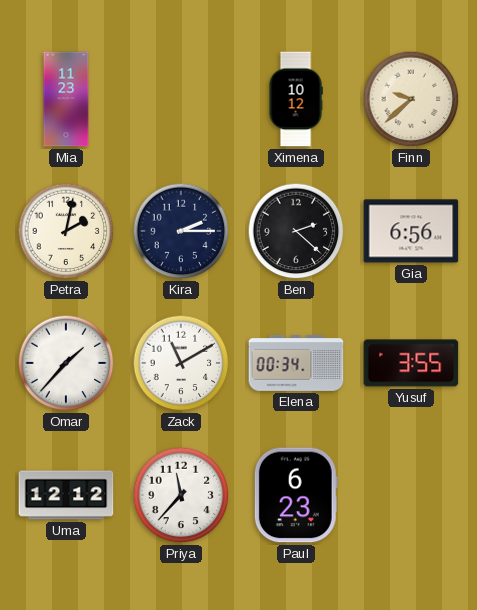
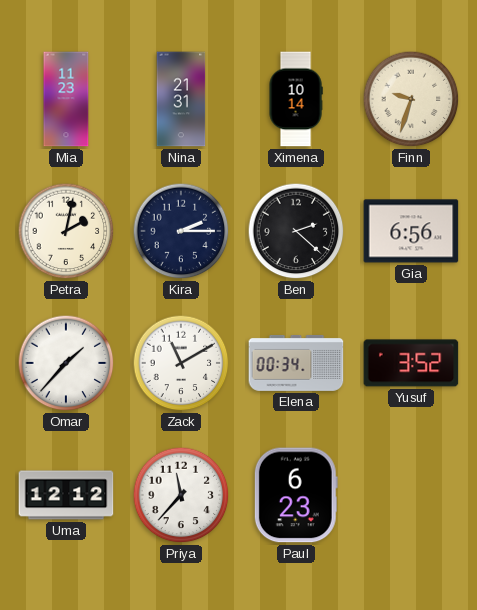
Nina: none -> 21:31 (181, 99)
Ximena: 10:12 -> 10:14 (296, 99)
Finn: 9:38 -> 9:33 (411, 99)
Yusuf: 3:55 -> 3:52 (411, 363)
